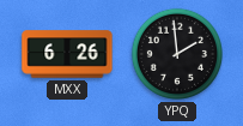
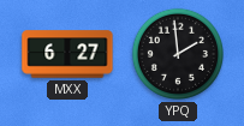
MXX: 6:26 -> 6:27 (67, 54)
